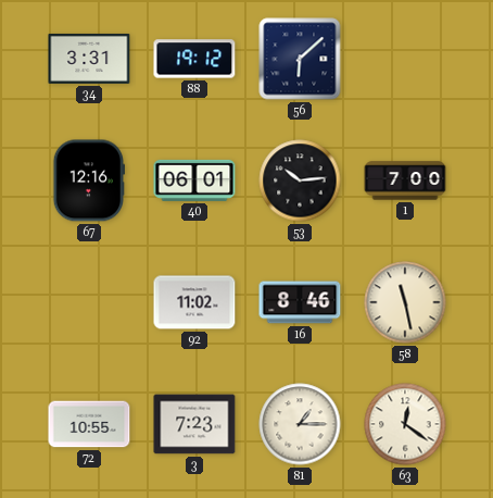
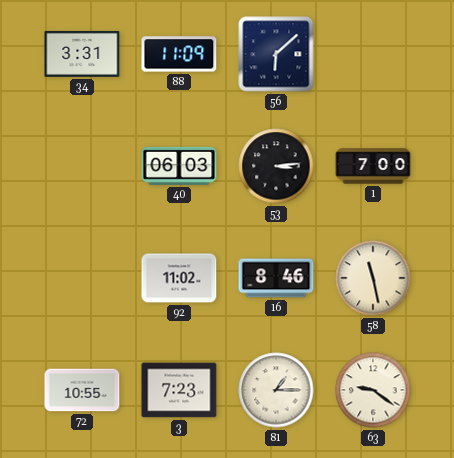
88: 19:12 -> 11:09 (179, 54)
67: 12:16 -> none (88, 180)
40: 06:01 -> 06:03 (179, 166)
53: 10:14 -> 3:14 (276, 166)
63: 12:21 -> 9:21 (373, 390)
